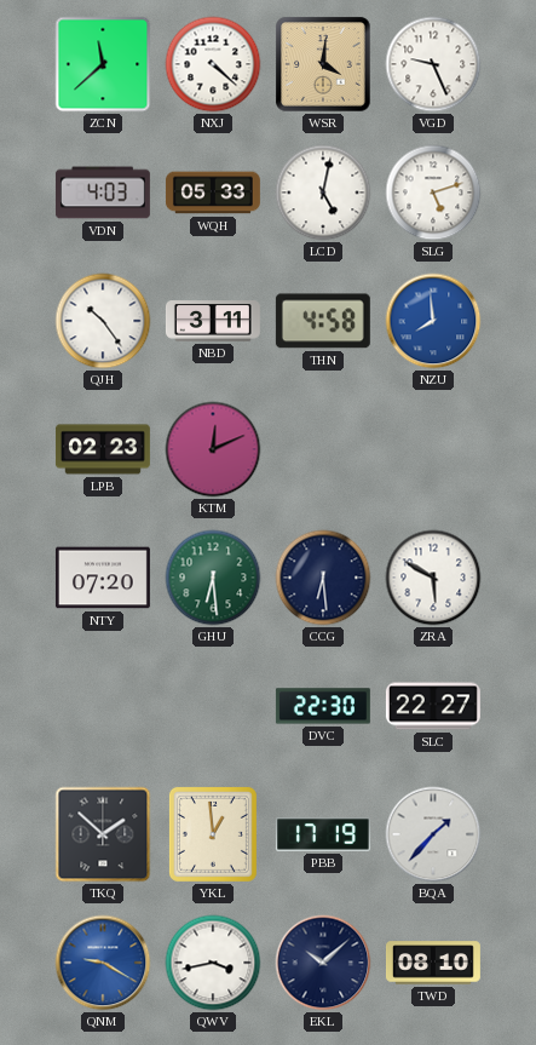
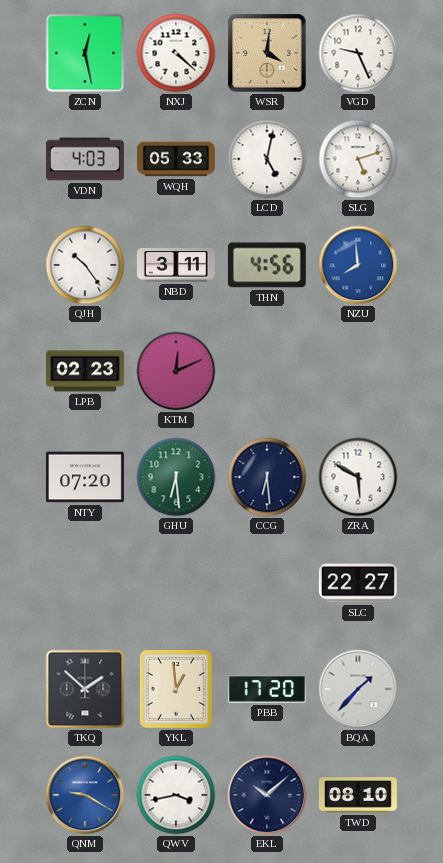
ZCN: 11:38 -> 12:28 (85, 53)
THN: 4:58 -> 4:56 (267, 265)
DVC: 22:30 -> none (323, 706)
PBB: 17:19 -> 17:20 (267, 689)
